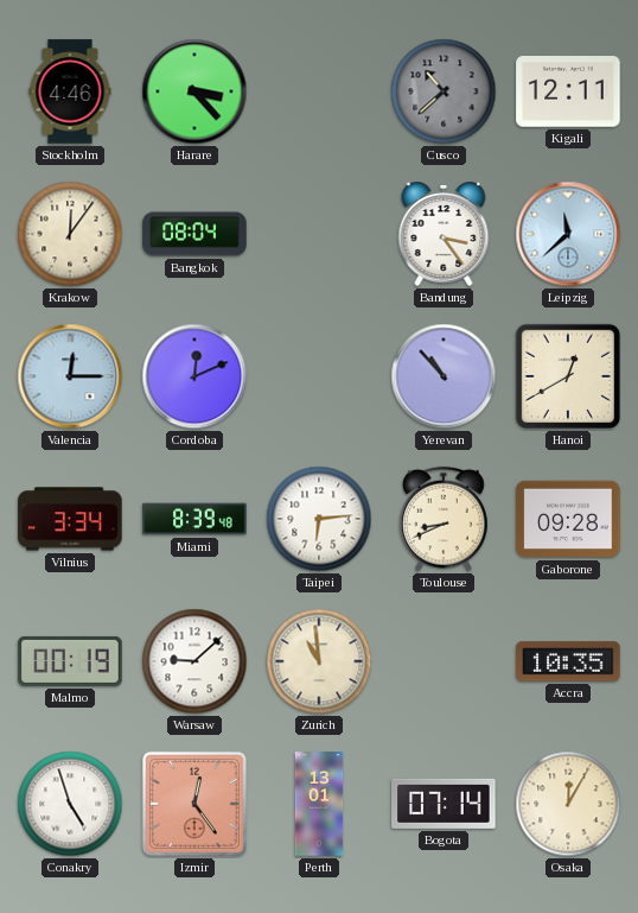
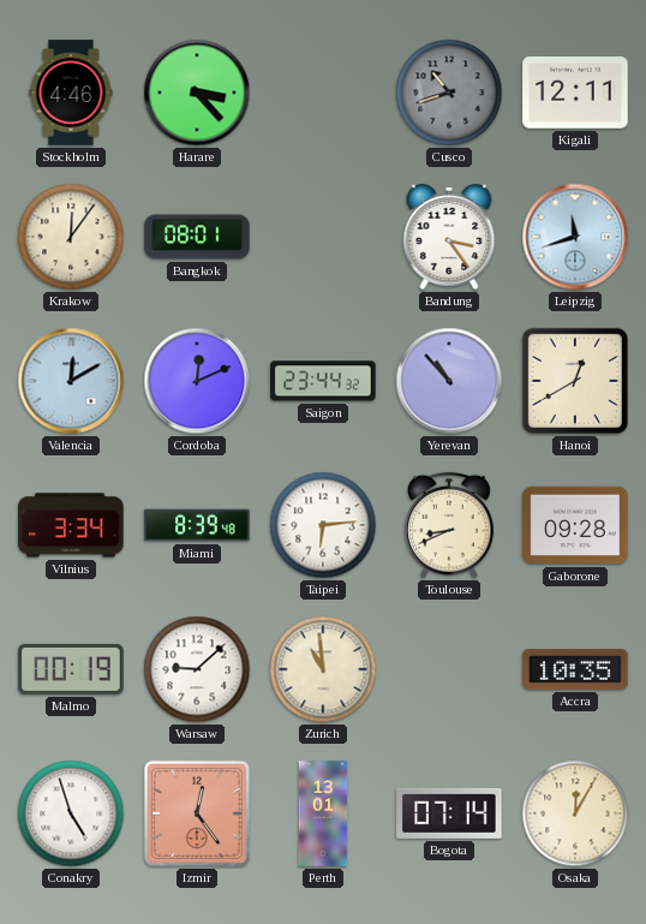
Cusco: 10:38 -> 10:42 (449, 93)
Bangkok: 08:04 -> 08:01 (197, 237)
Leipzig: 11:38 -> 11:42 (575, 237)
Valencia: 12:15 -> 12:10 (71, 381)
Saigon: none -> 23:44 (323, 381)
